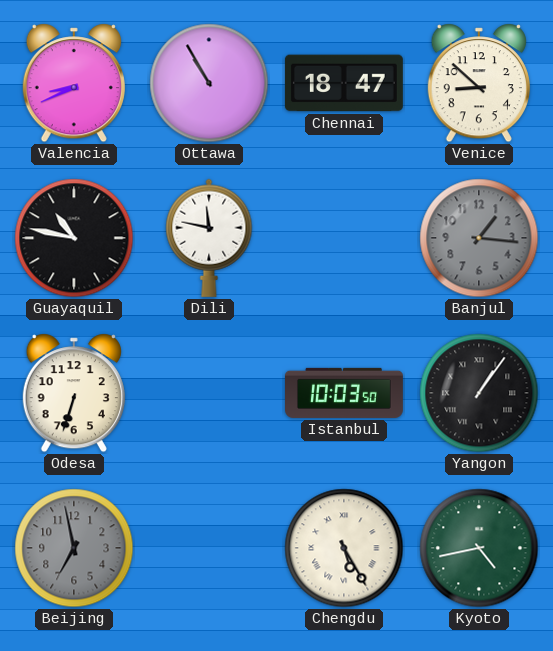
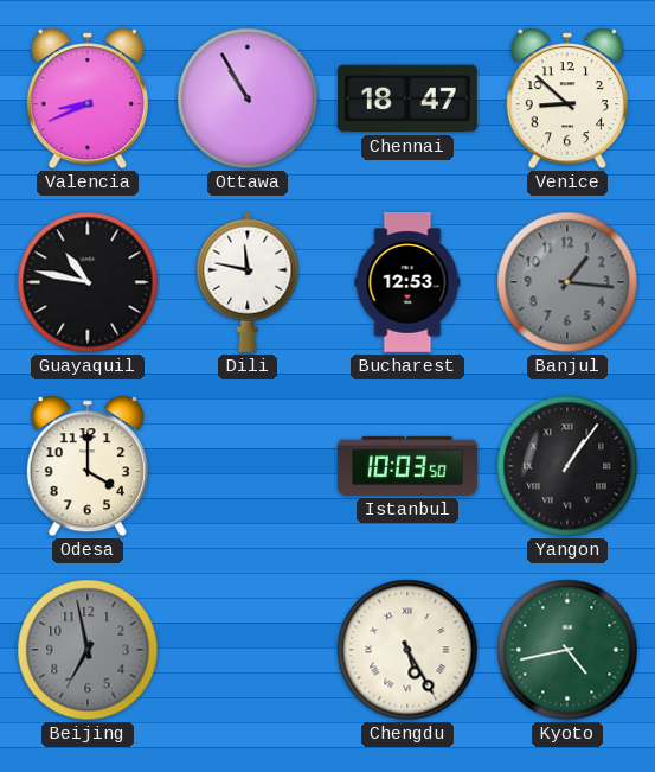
Bucharest: none -> 12:53 (407, 282)
Odesa: 6:33 -> 4:00 (88, 466)
